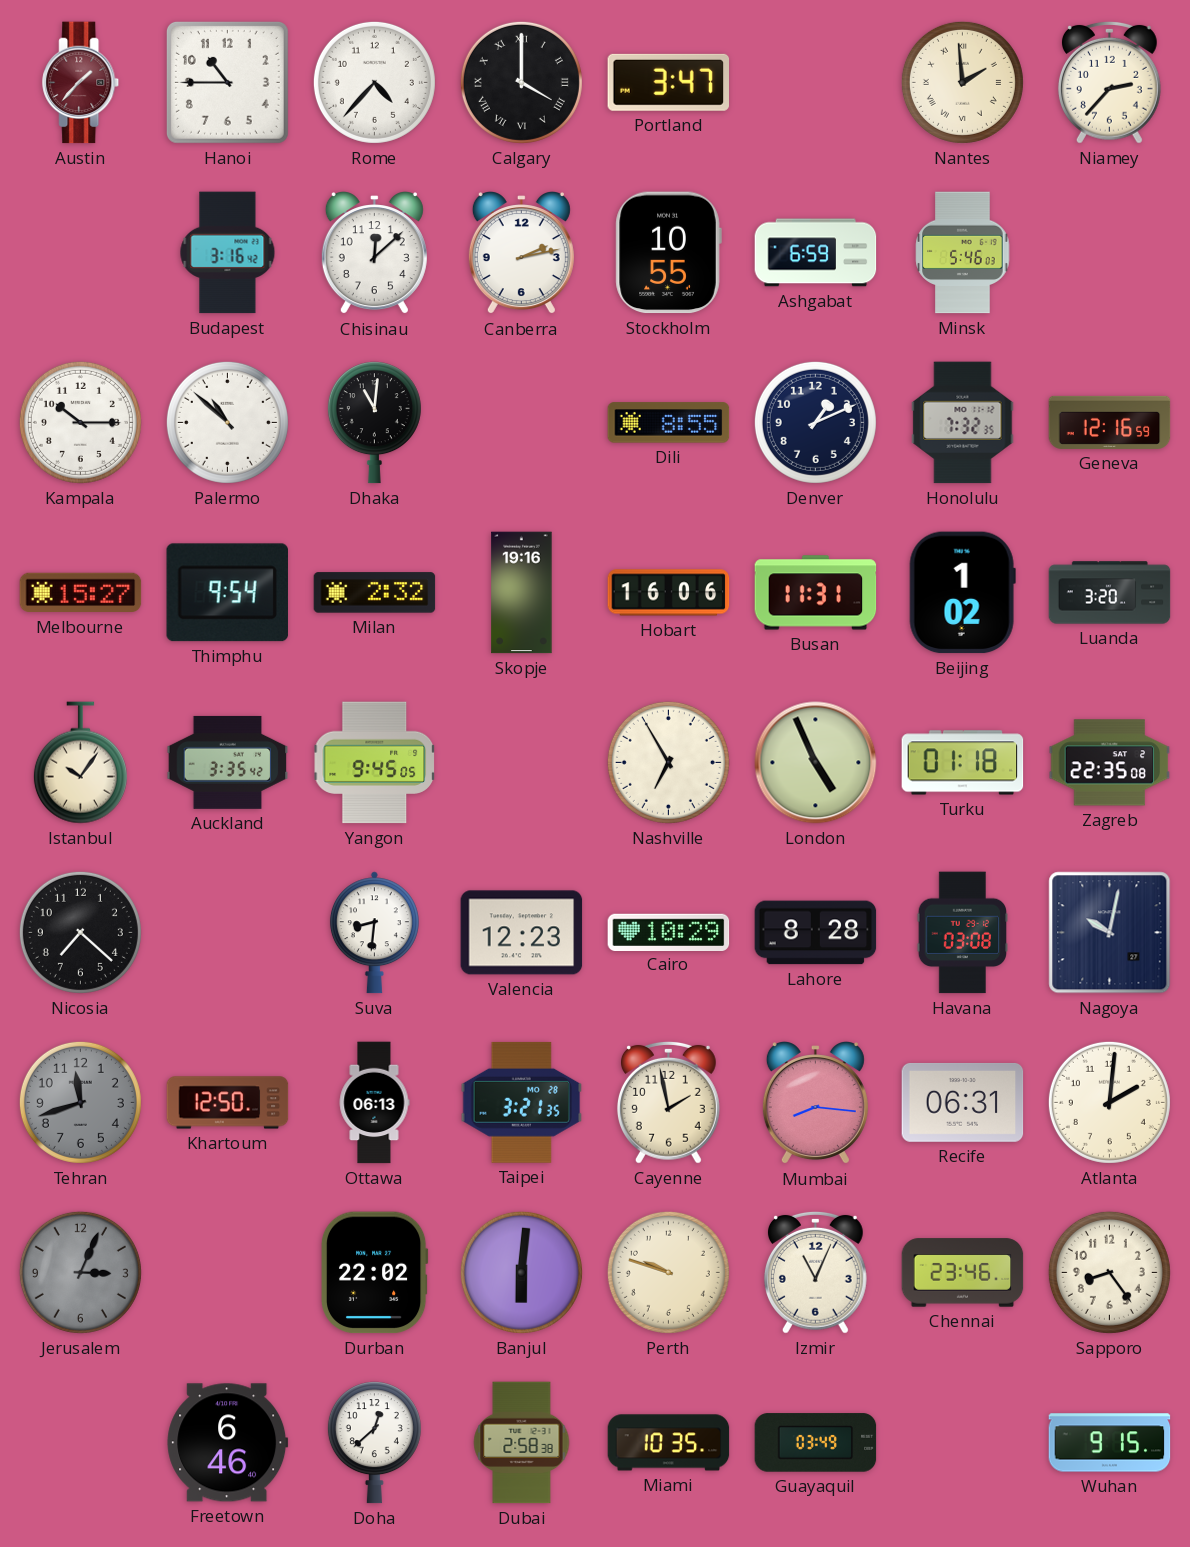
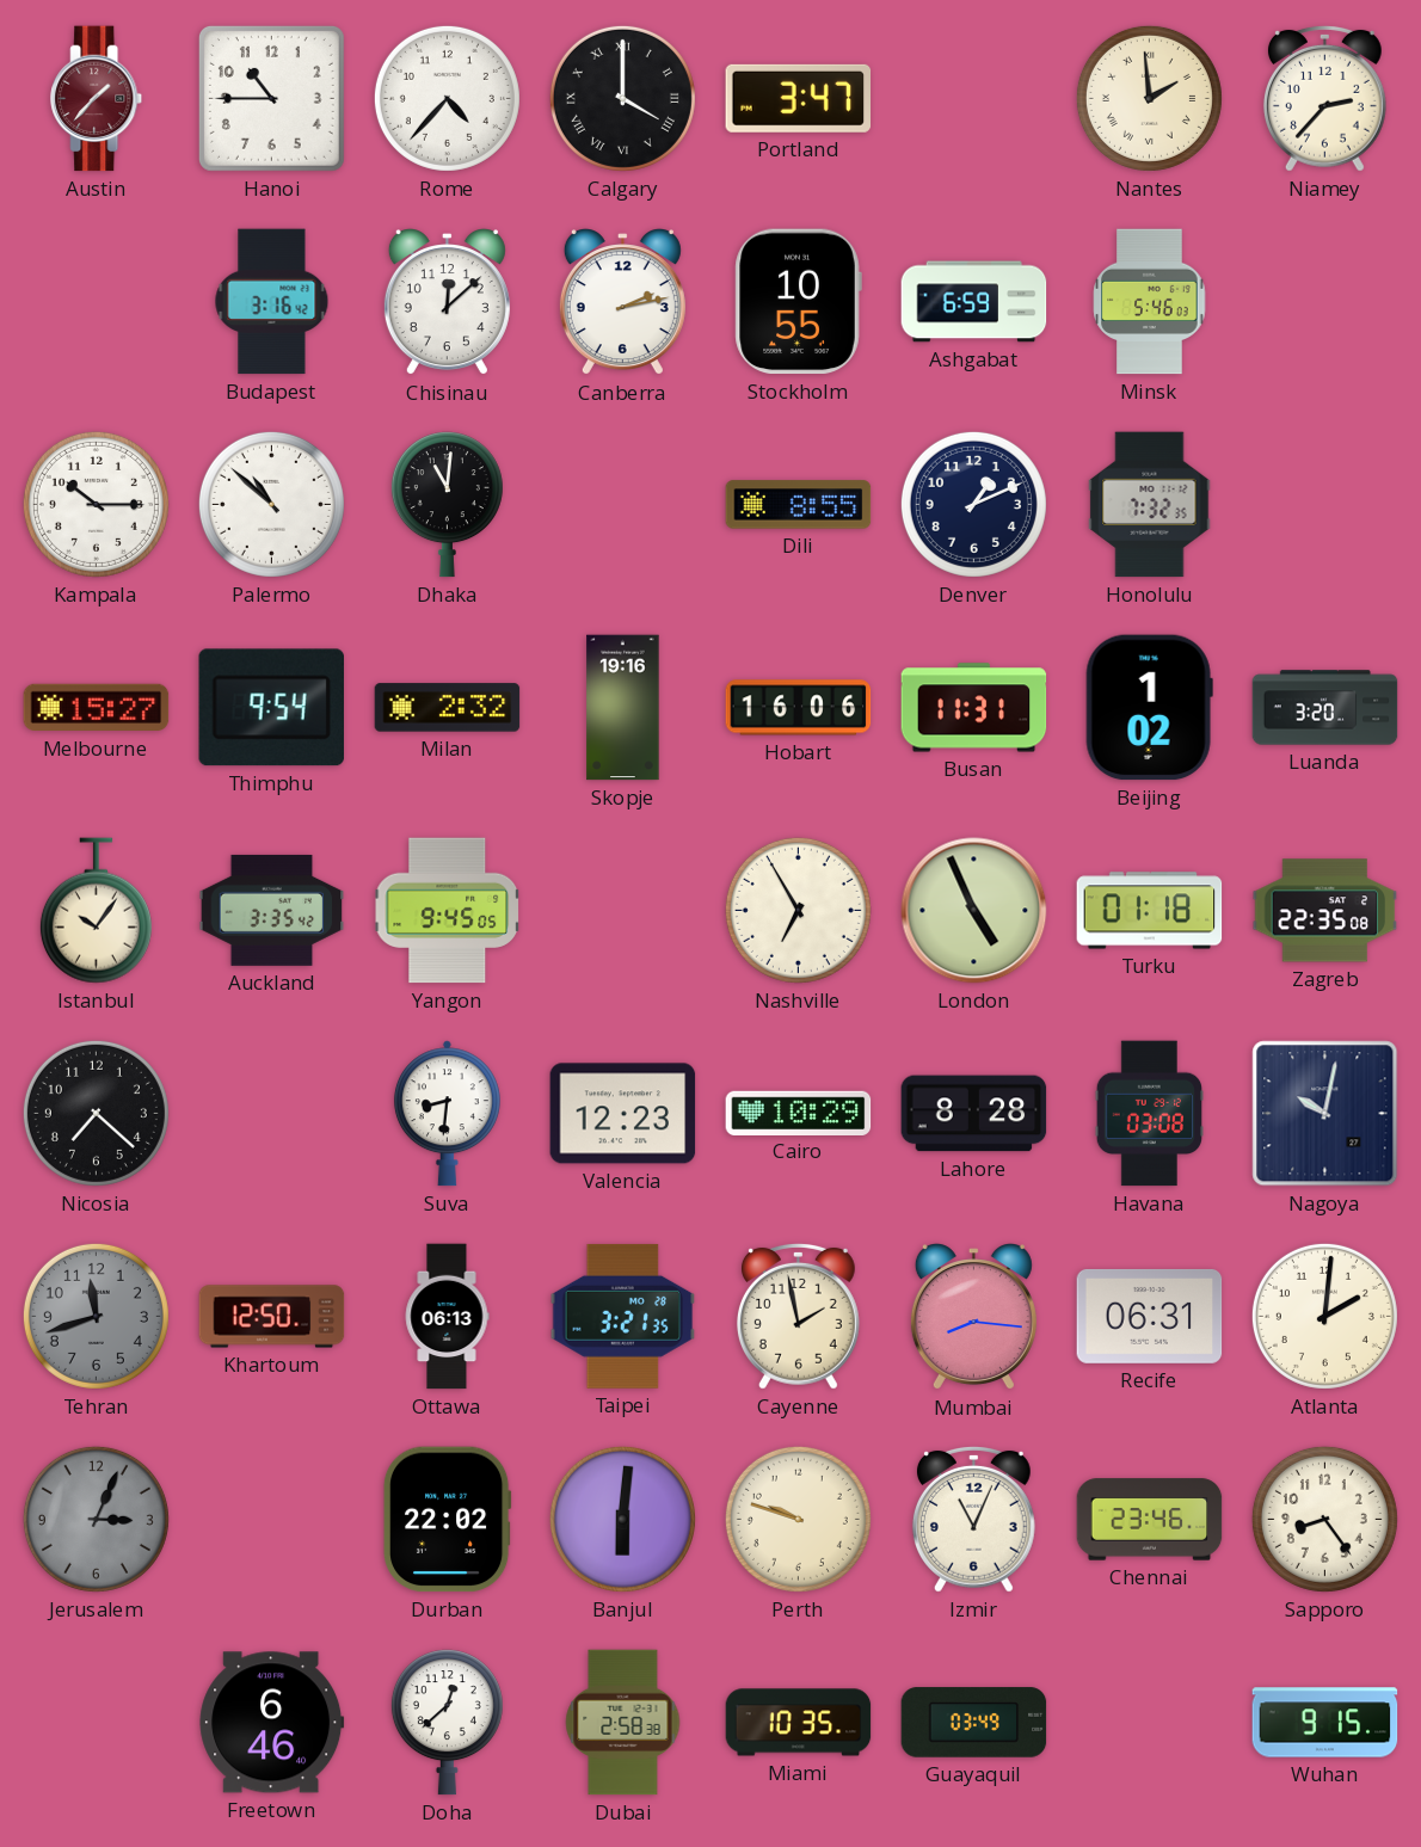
Geneva: 12:16 -> none (1110, 422)
